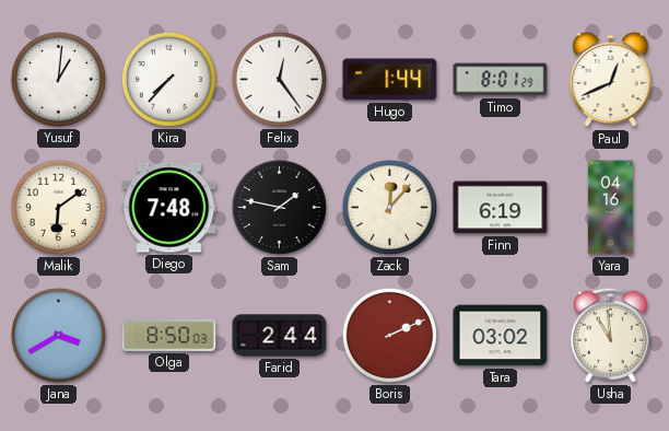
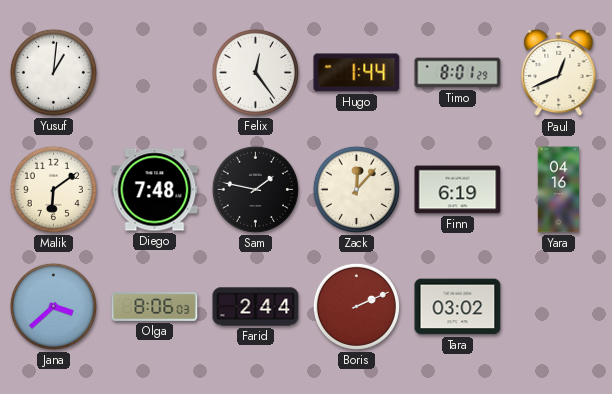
Kira: 7:37 -> none (168, 79)
Jana: 3:40 -> 3:38 (53, 306)
Olga: 8:50 -> 8:06 (155, 306)
Usha: 10:59 -> none (610, 335)
